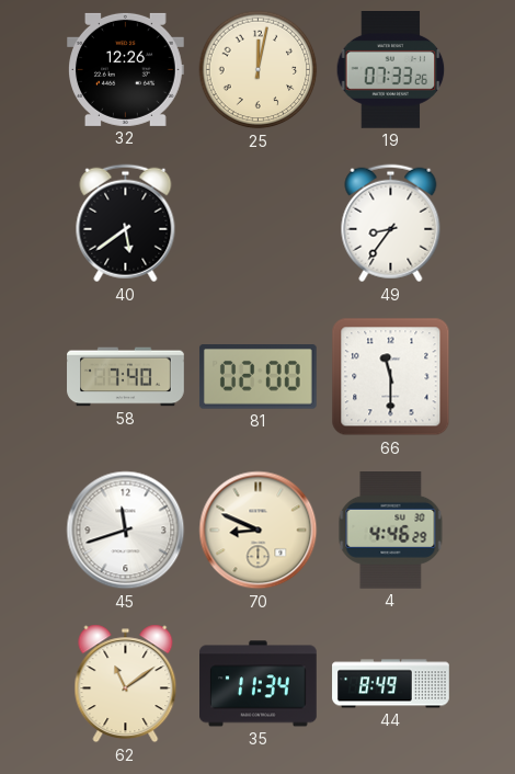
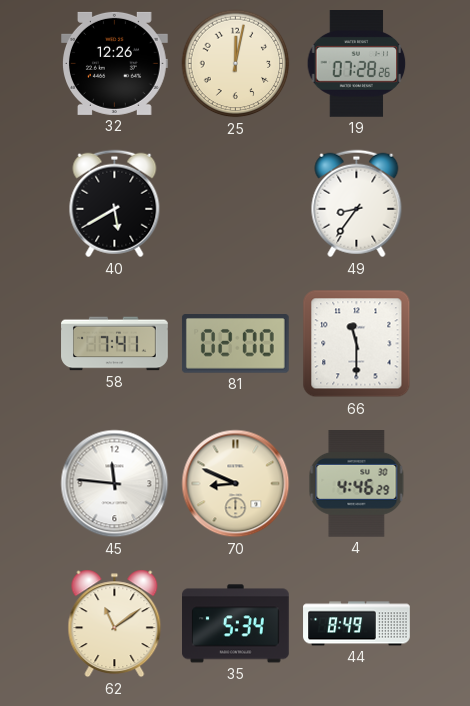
19: 07:33 -> 07:28 (357, 64)
40: 5:39 -> 5:40 (115, 204)
58: 7:40 -> 7:41 (115, 344)
45: 11:42 -> 11:46 (115, 484)
35: 11:34 -> 5:34 (236, 624)
